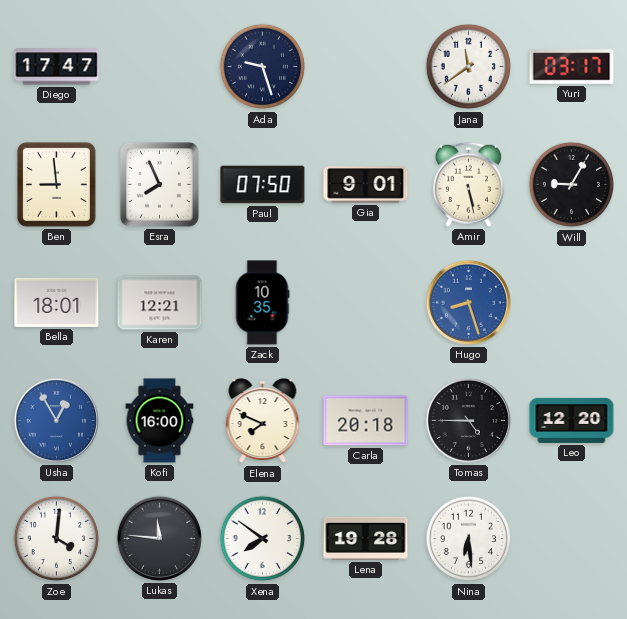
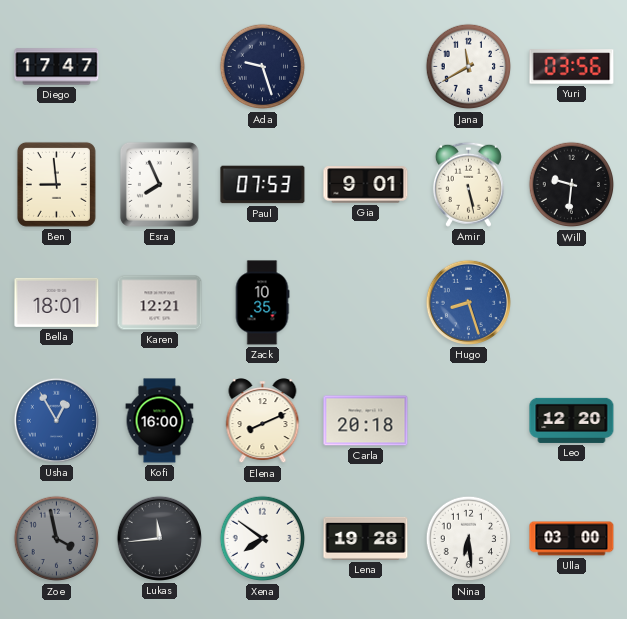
Jana: 11:39 -> 11:40 (469, 67)
Yuri: 03:17 -> 03:56 (572, 67)
Paul: 07:50 -> 07:53 (263, 185)
Will: 9:05 -> 9:31 (572, 185)
Elena: 7:49 -> 8:11 (263, 421)
Tomas: 4:45 -> none (468, 420)
Zoe: 4:01 -> 3:58 (57, 539)
Zoe dial: white -> grey (57, 539)
Lukas: 11:46 -> 11:44 (159, 538)
Ulla: none -> 03:00 (572, 539)
